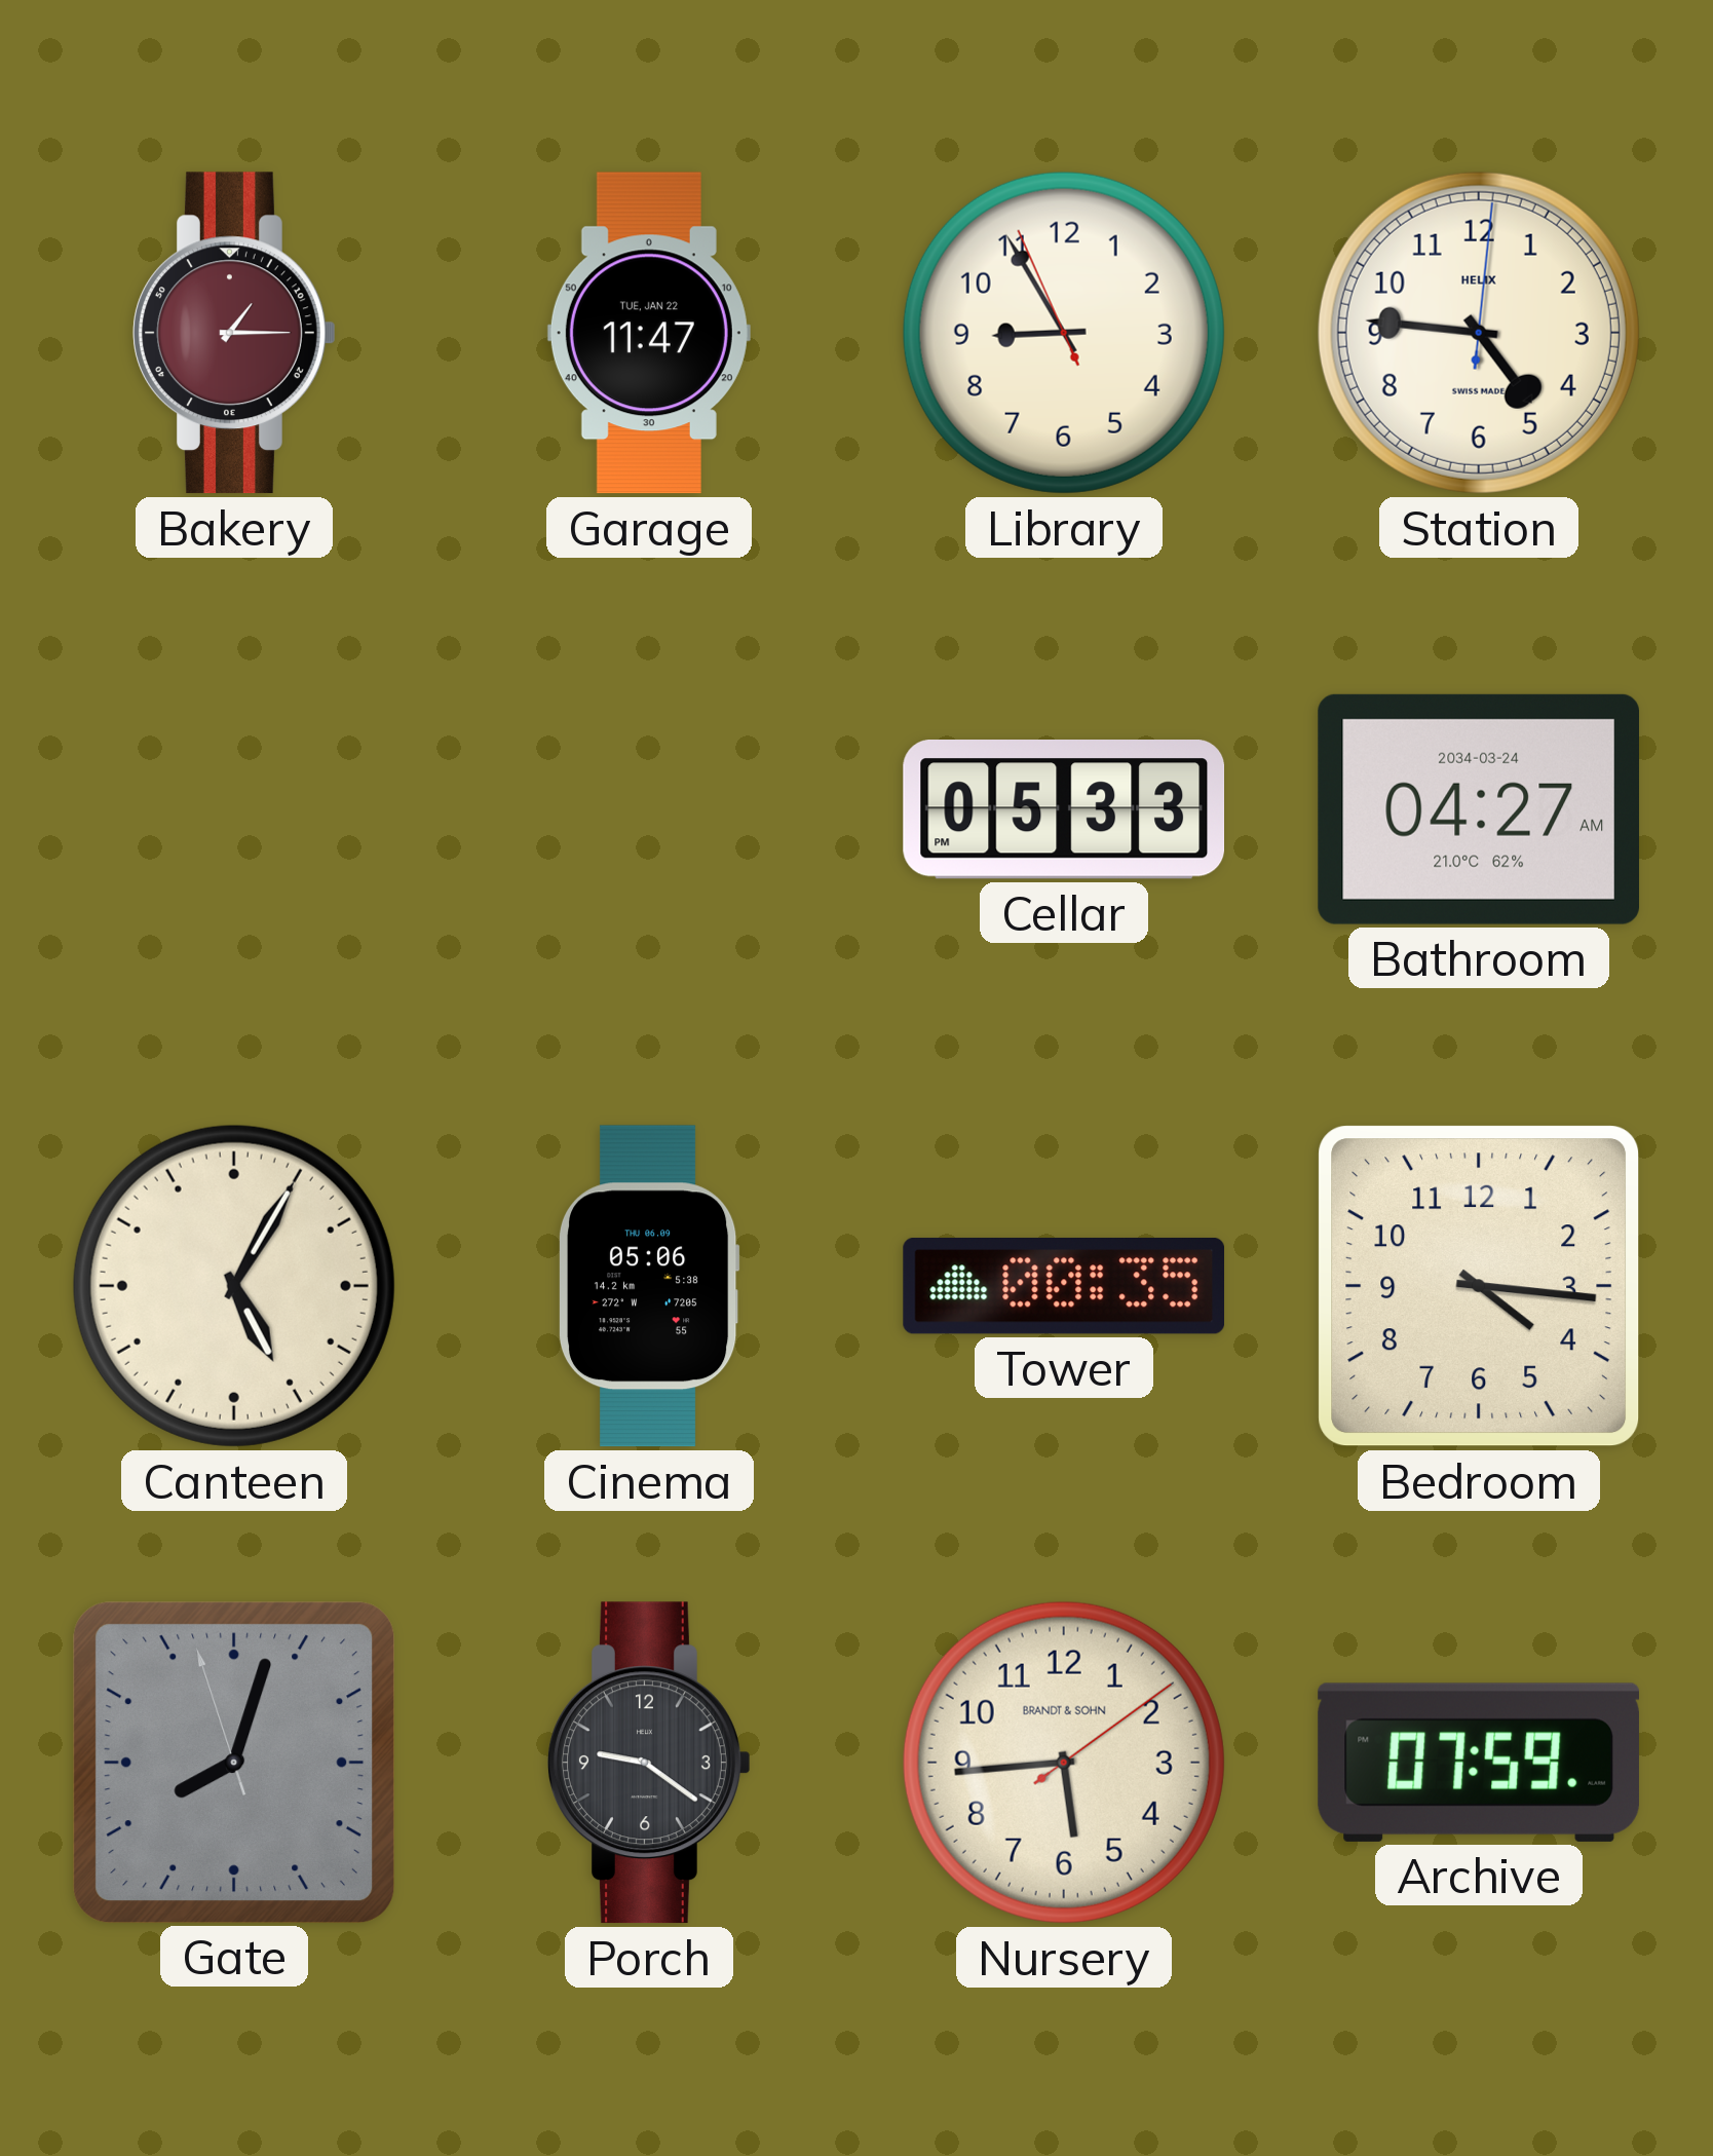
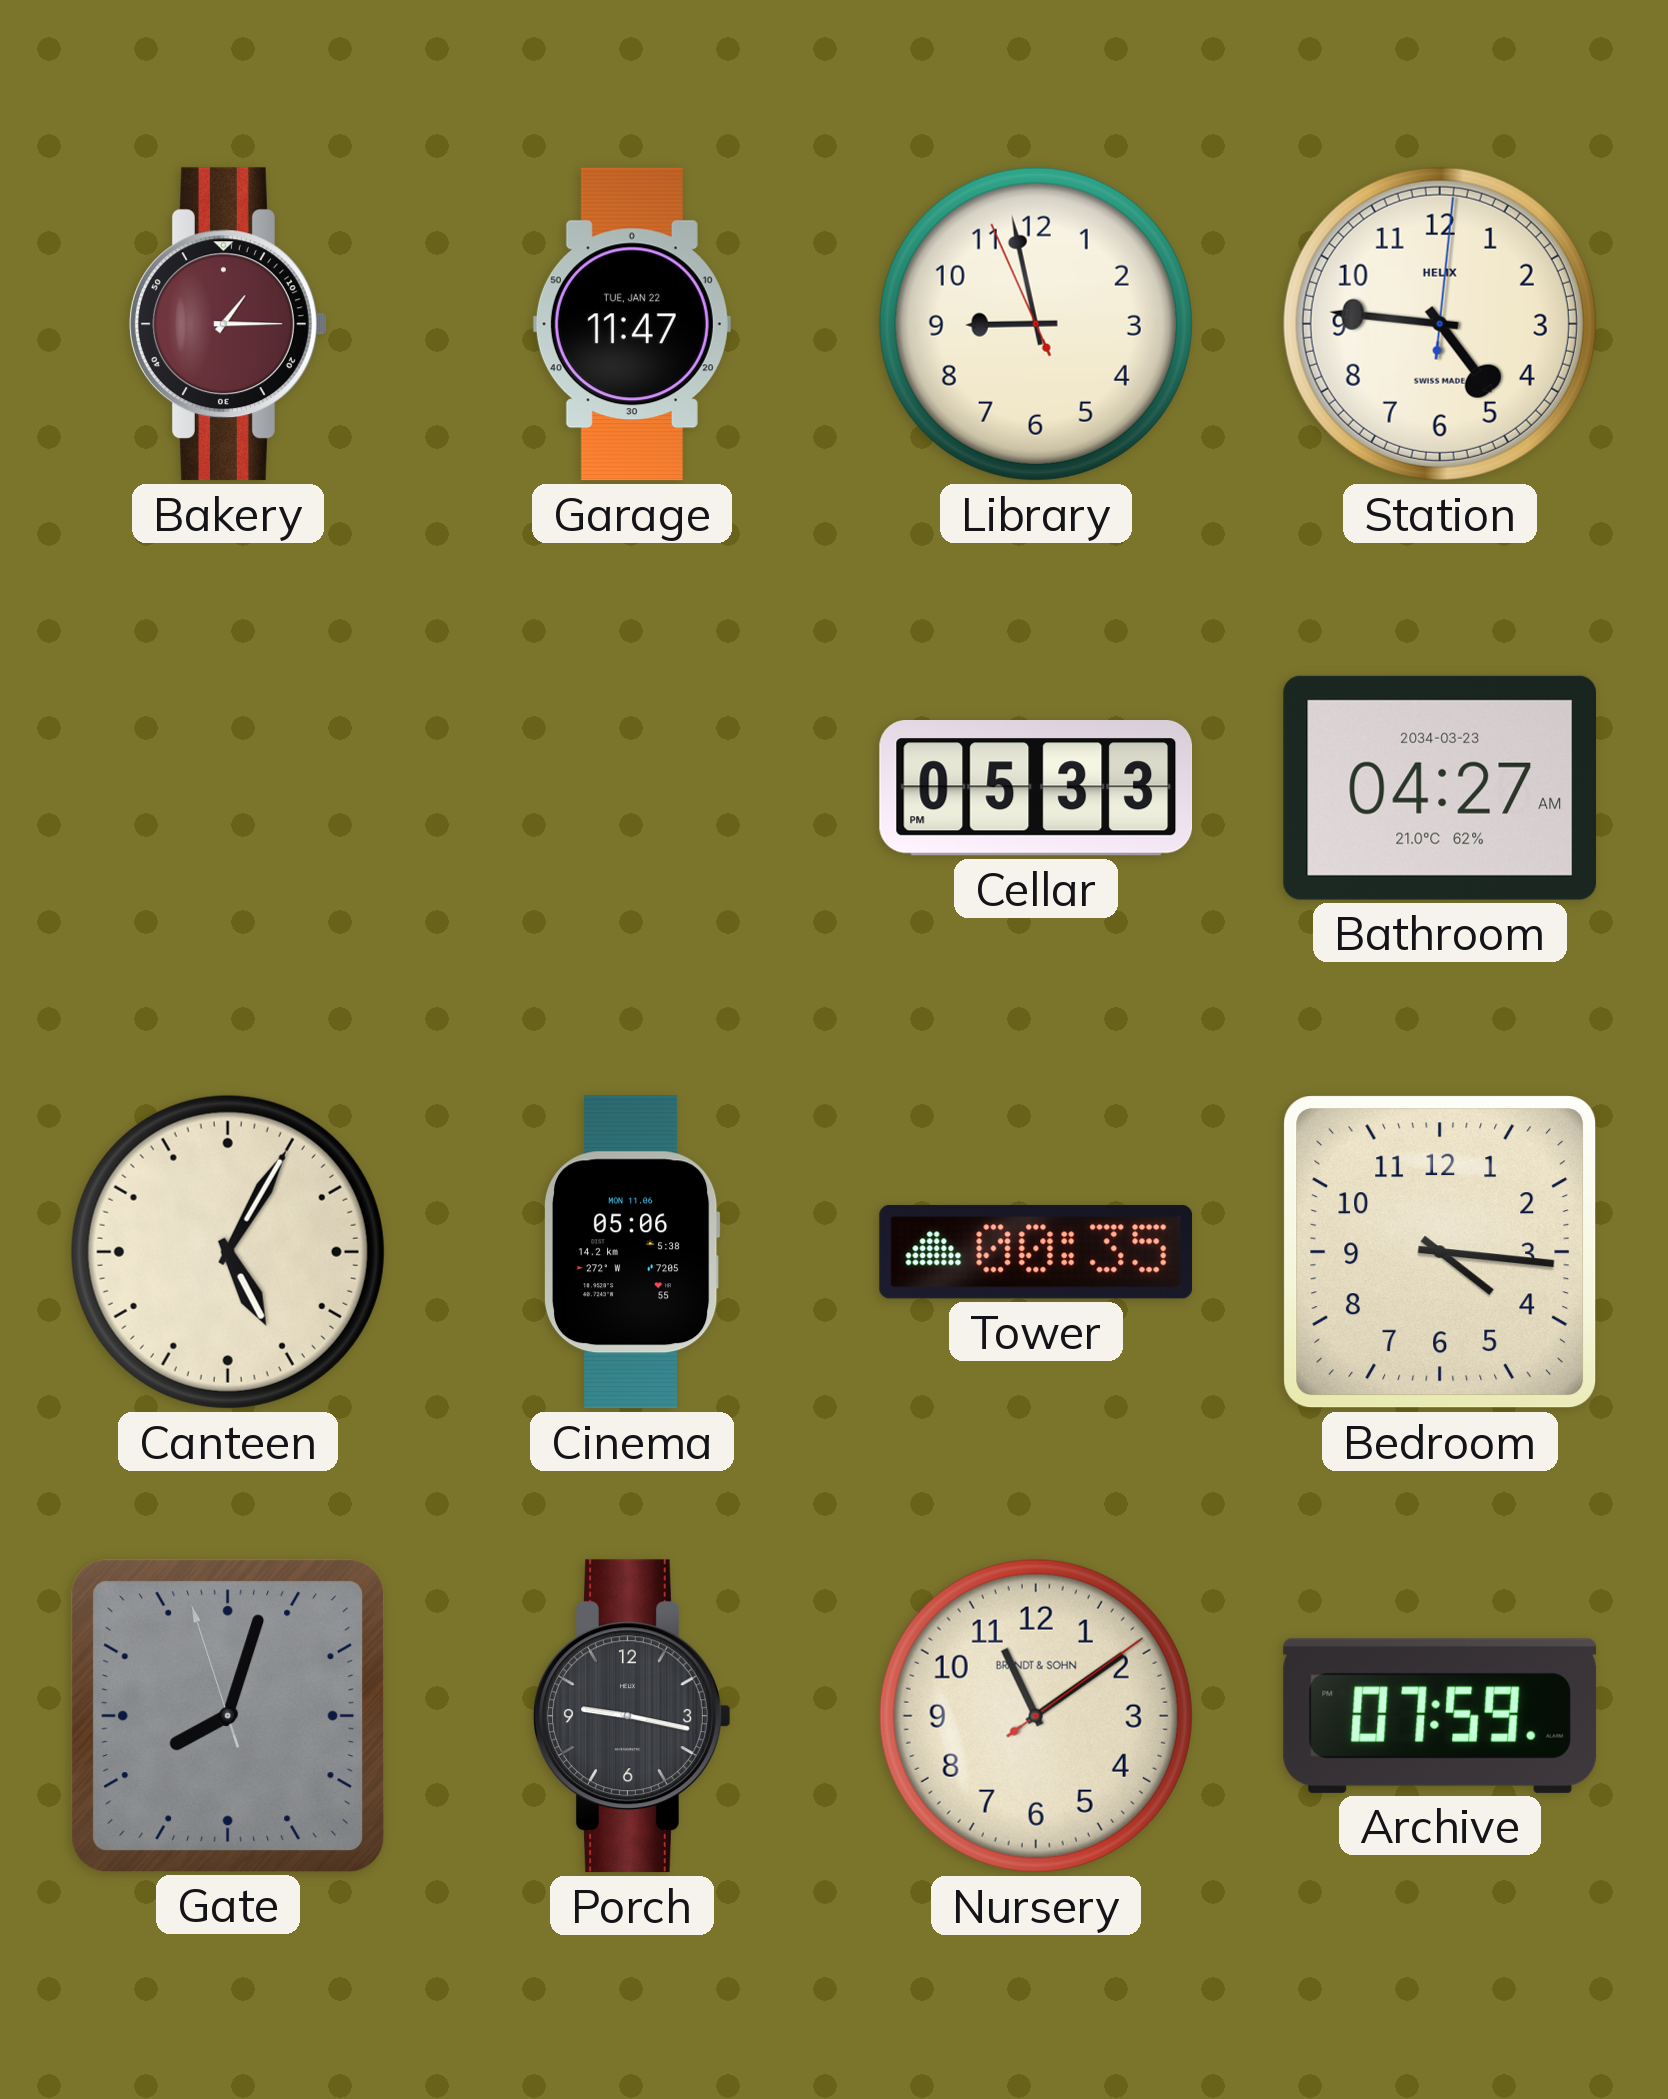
Library: 8:54 -> 8:57 (1036, 324)
Bathroom date: 2034-03-24 -> 2034-03-23 (1439, 788)
Cinema date: THU 06.09 -> MON 11.06 (632, 1252)
Porch: 9:21 -> 9:17 (633, 1716)
Nursery: 5:44 -> 11:09 (1036, 1716)
